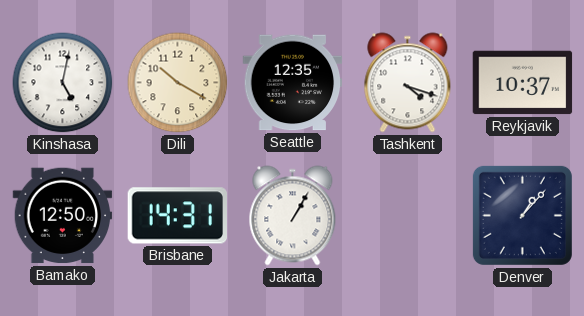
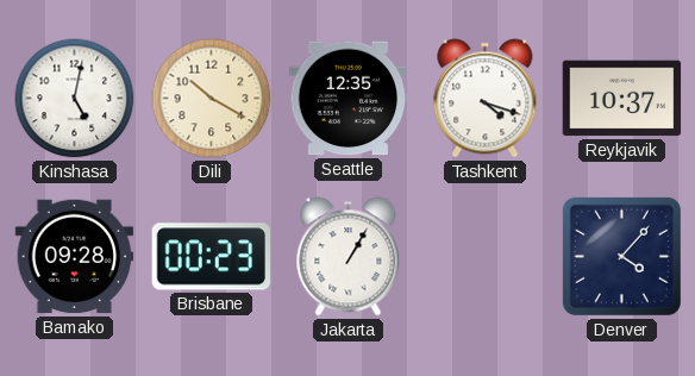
Bamako: 12:50 -> 09:28 (75, 257)
Brisbane: 14:31 -> 00:23 (211, 257)
Denver: 1:07 -> 4:07 (621, 256)
